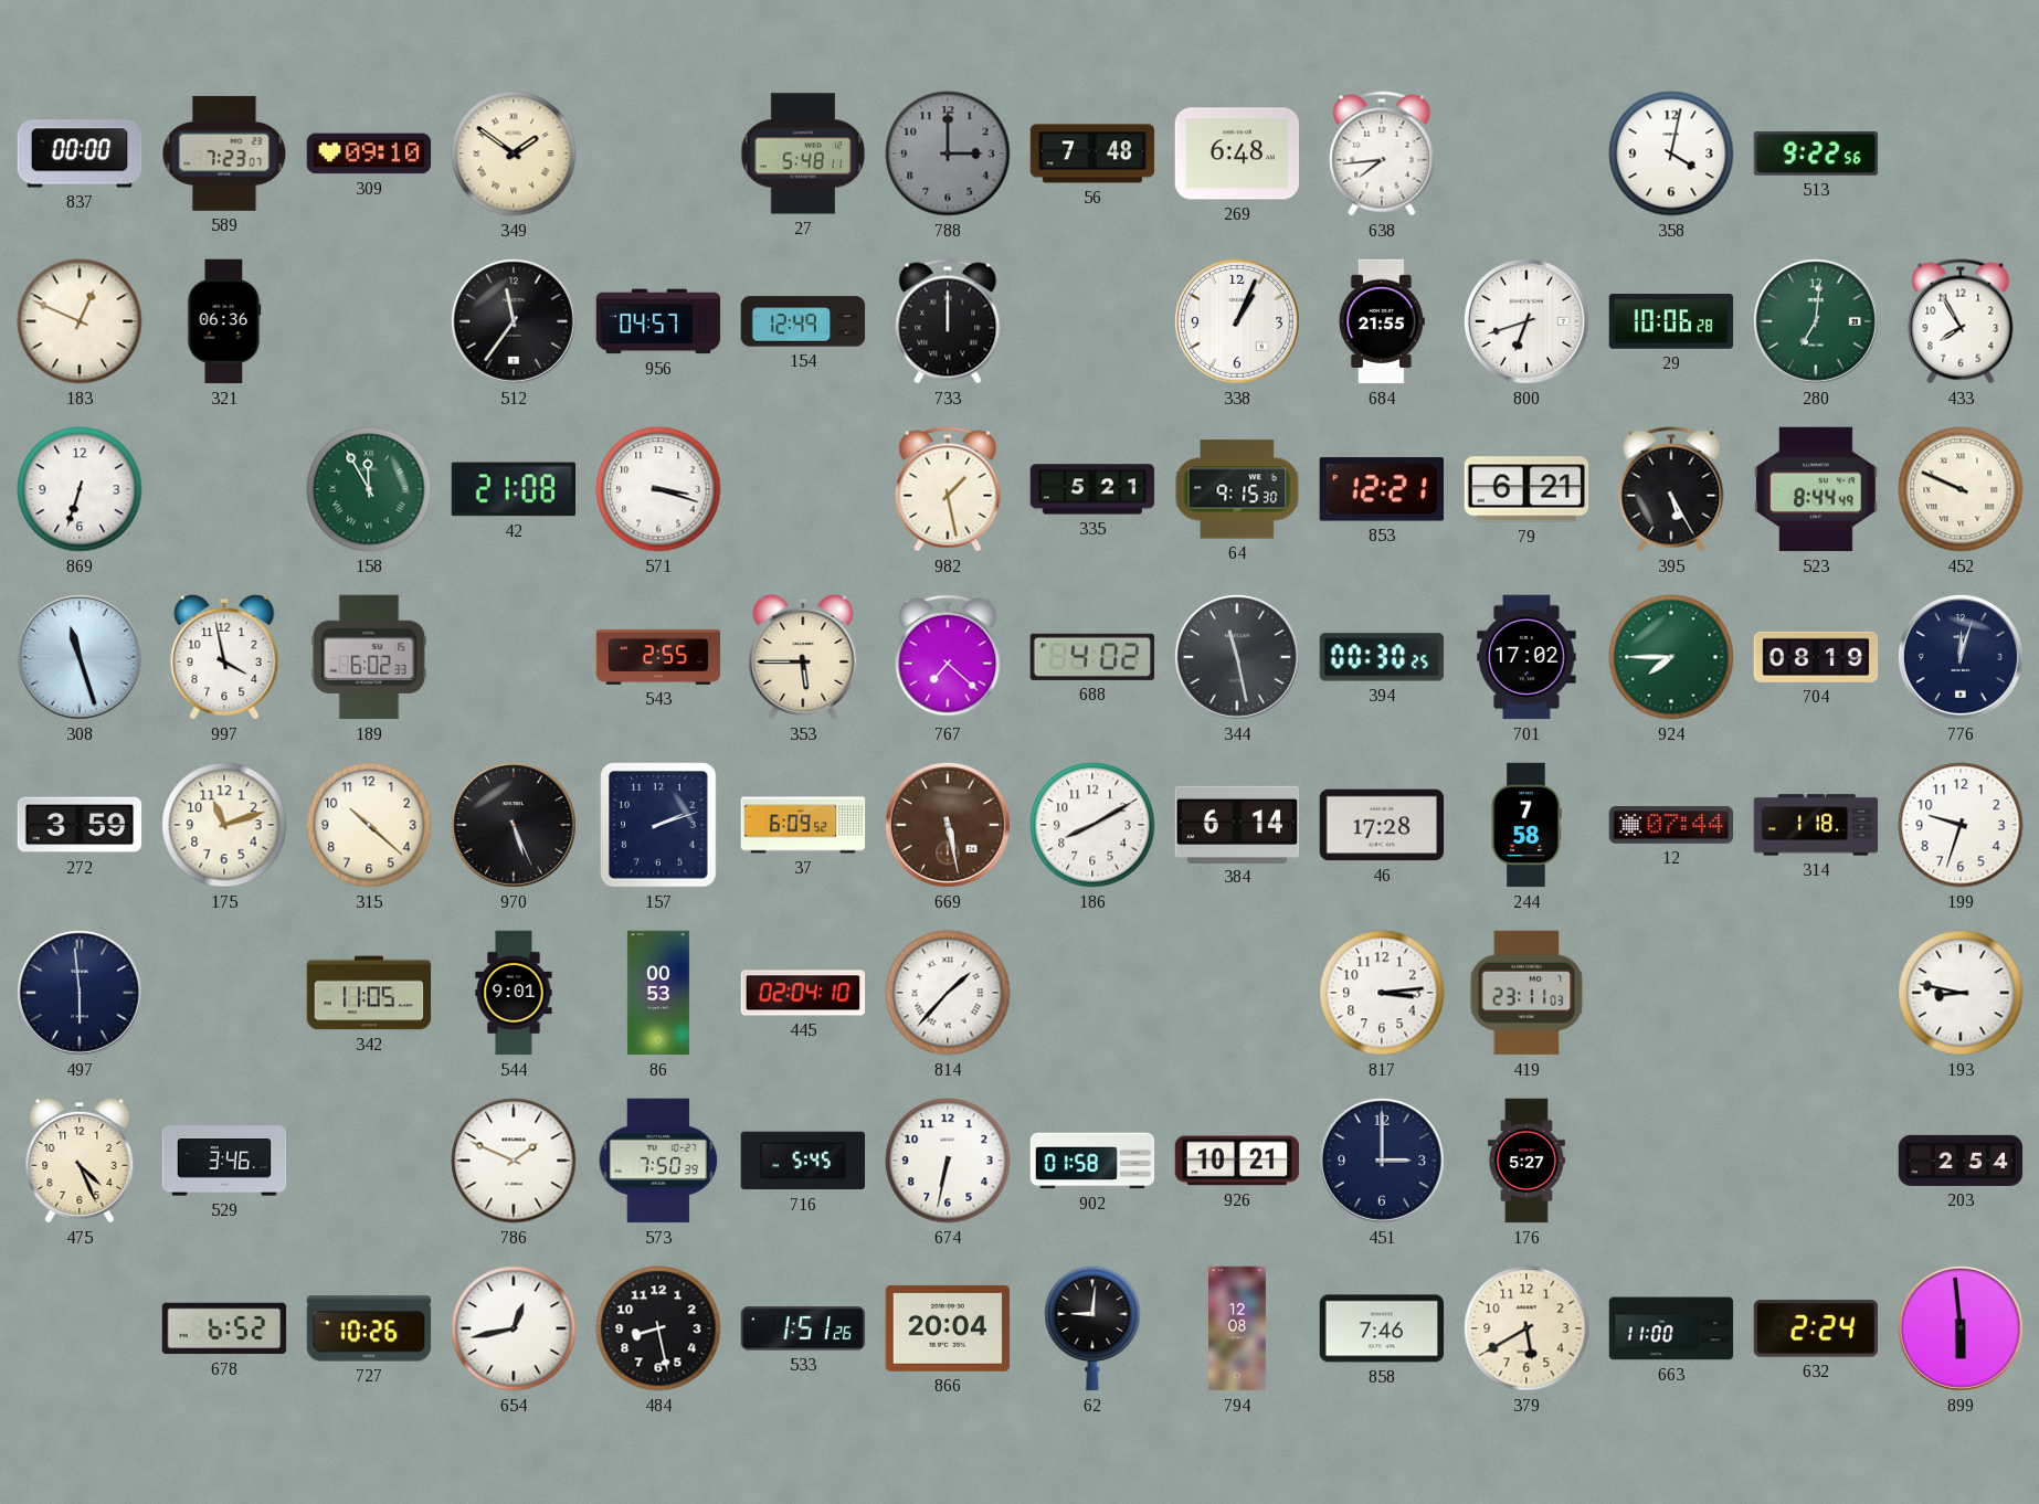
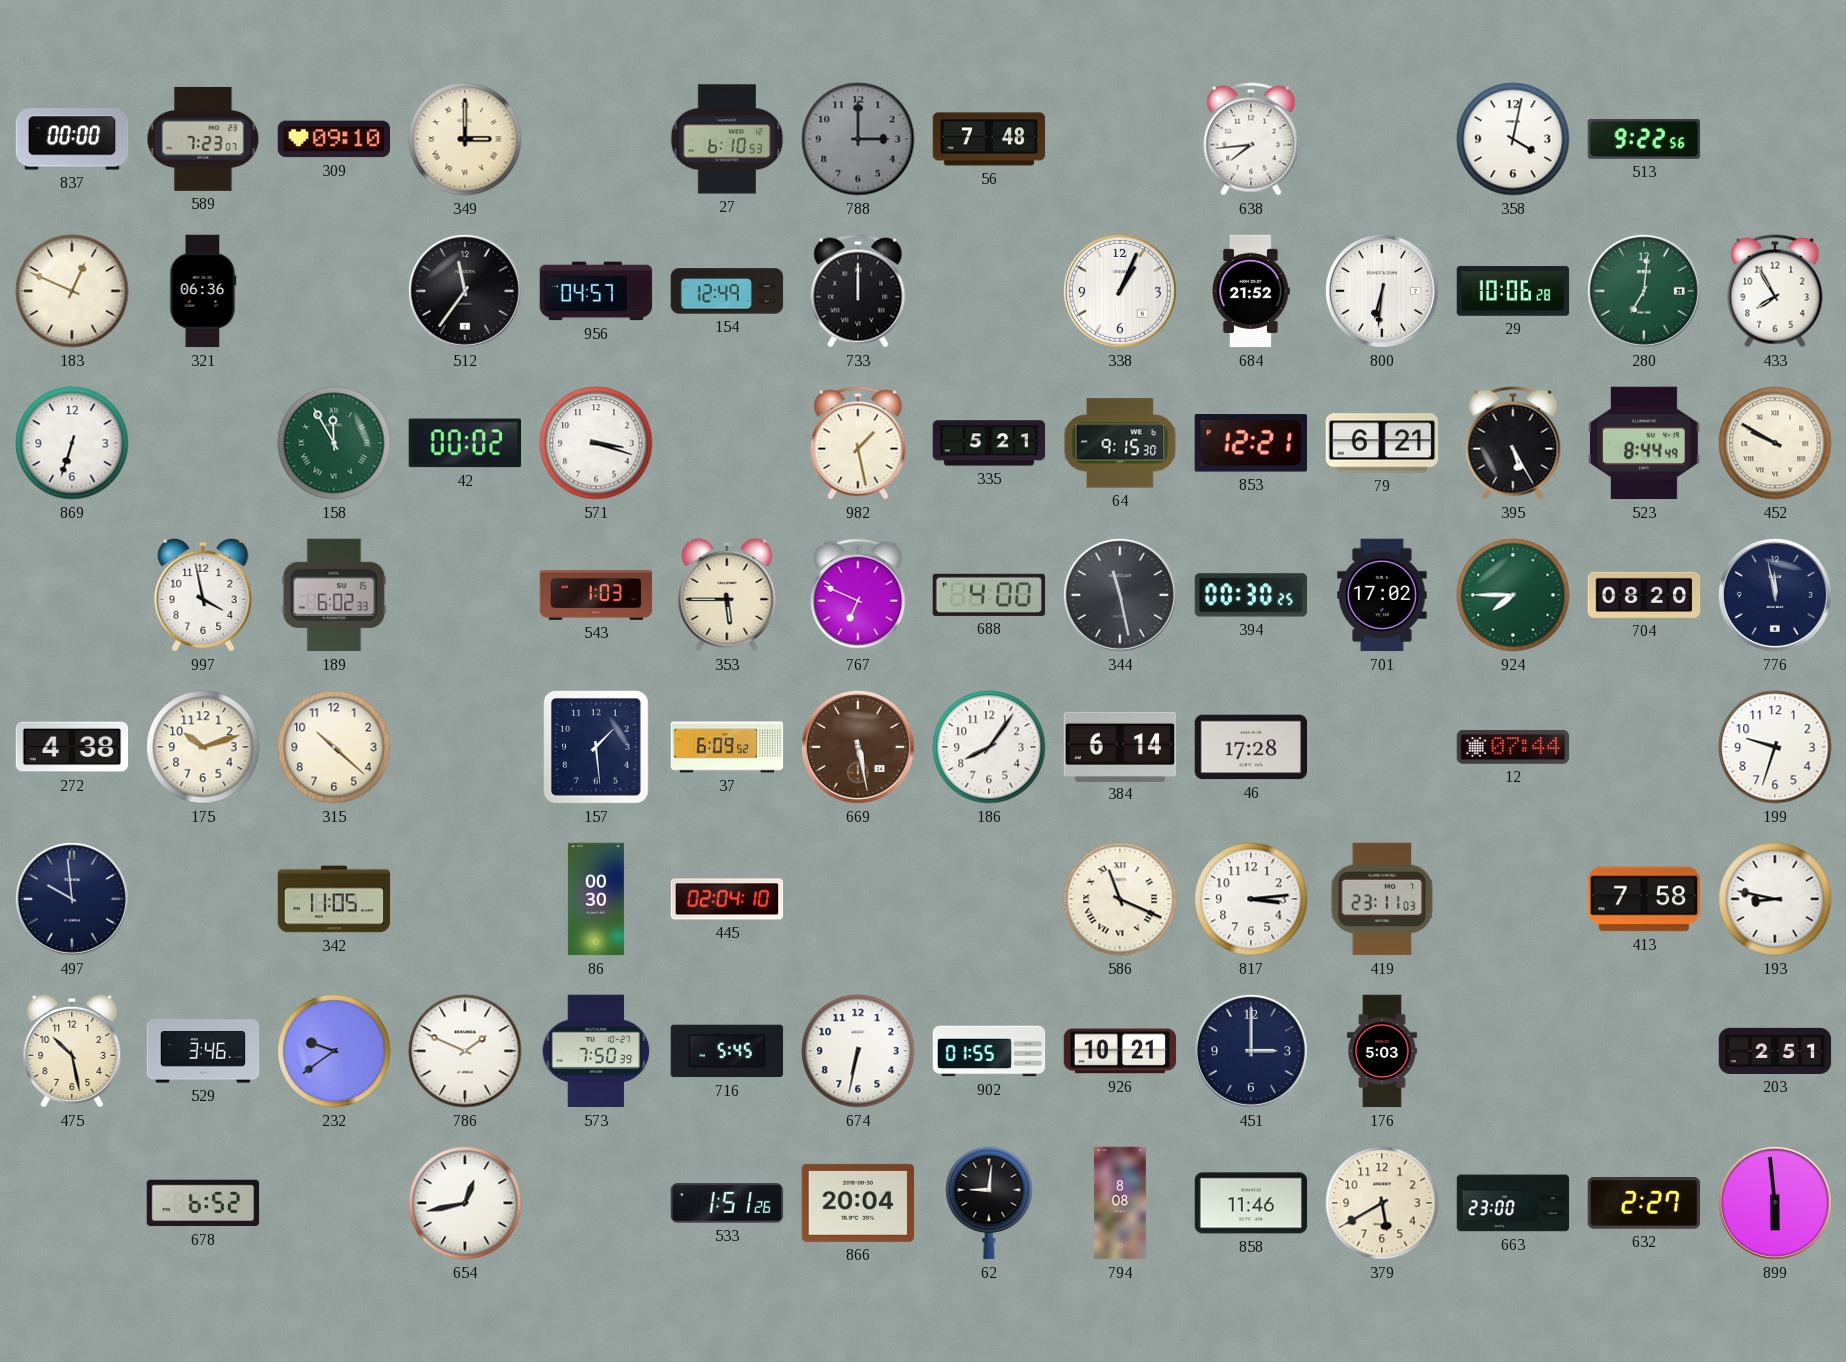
349: 1:51 -> 3:00 (465, 139)
27: 5:48 -> 6:10 (727, 139)
269: 6:48 -> none (1237, 153)
684: 21:55 -> 21:52 (1250, 291)
800: 6:42 -> 6:31 (1382, 291)
42: 21:08 -> 00:02 (465, 443)
452: 9:49 -> 9:50 (1775, 443)
308: 11:27 -> none (80, 657)
543: 2:55 -> 1:03 (596, 595)
767: 7:22 -> 6:49 (858, 595)
688: 4:02 -> 4:00 (989, 595)
704: 08:19 -> 08:20 (1644, 595)
776: 12:03 -> 11:58 (1775, 595)
272: 3:59 -> 4:38 (72, 747)
175: 11:12 -> 10:12 (203, 747)
970: 5:26 -> none (514, 825)
157: 2:12 -> 1:29 (596, 747)
186: 8:10 -> 8:06 (989, 747)
244: 7:58 -> none (1526, 825)
314: 1:18 -> none (1816, 825)
497: 5:59 -> 9:59 (72, 899)
544: 9:01 -> none (514, 993)
86: 00:53 -> 00:30 (596, 899)
814: 1:37 -> none (948, 993)
586: none -> 11:19 (1120, 899)
413: none -> 7:58 (1644, 899)
475: 4:26 -> 10:28 (72, 1051)
232: none -> 9:39 (334, 1051)
902: 01:58 -> 01:55 (989, 1051)
176: 5:27 -> 5:03 (1382, 1051)
203: 2:54 -> 2:51 (1775, 1051)
727: 10:26 -> none (369, 1328)
484: 8:28 -> none (658, 1328)
794: 12:08 -> 8:08 (1121, 1203)
858: 7:46 -> 11:46 (1251, 1203)
663: 11:00 -> 23:00 (1513, 1203)
632: 2:24 -> 2:27 (1644, 1203)
